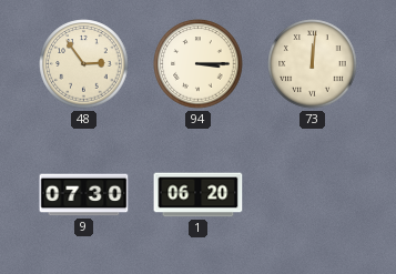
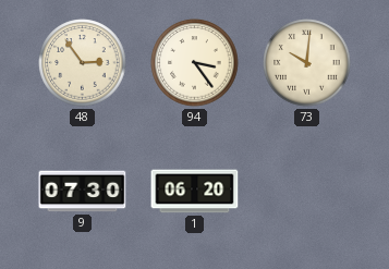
94: 3:15 -> 3:24 (195, 63)
73: 12:01 -> 10:01 (307, 63)
